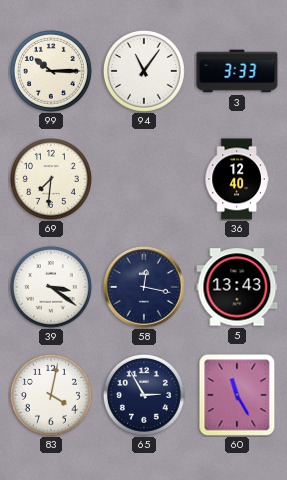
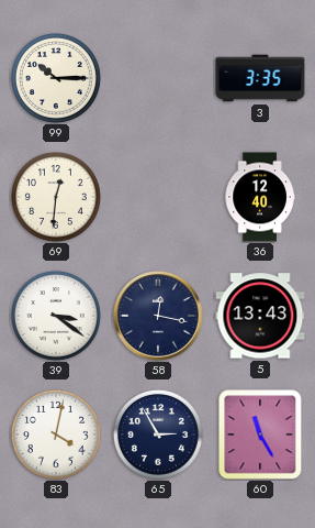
94: 11:06 -> none (144, 71)
3: 3:33 -> 3:35 (260, 78)
69: 7:31 -> 12:31 (56, 197)
